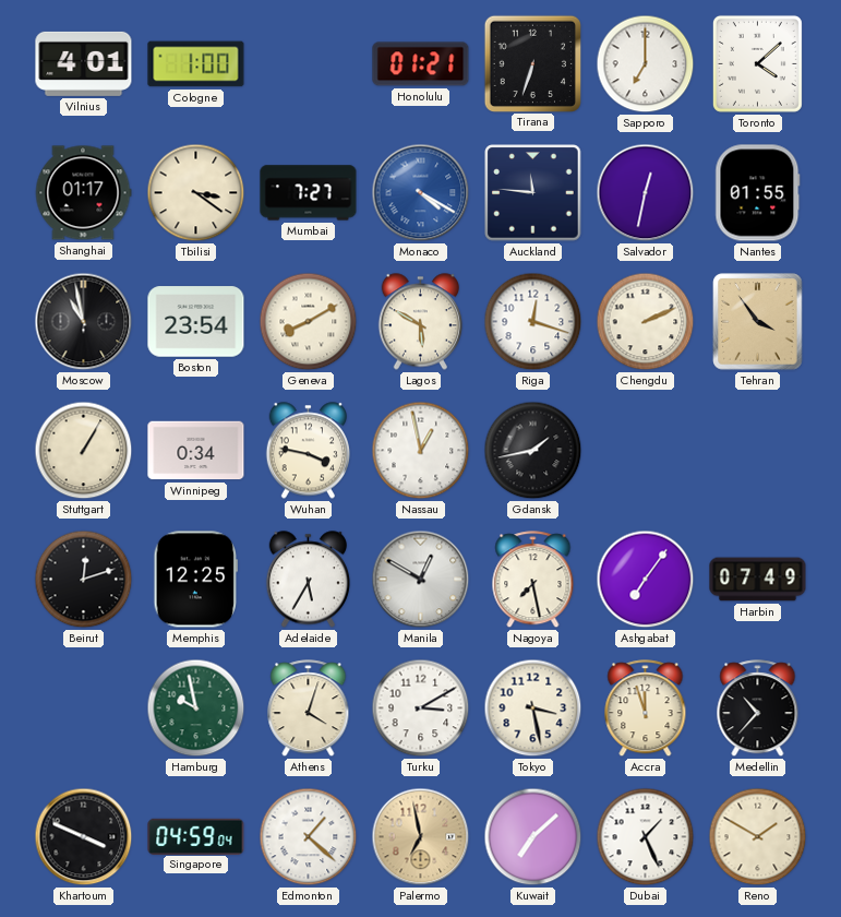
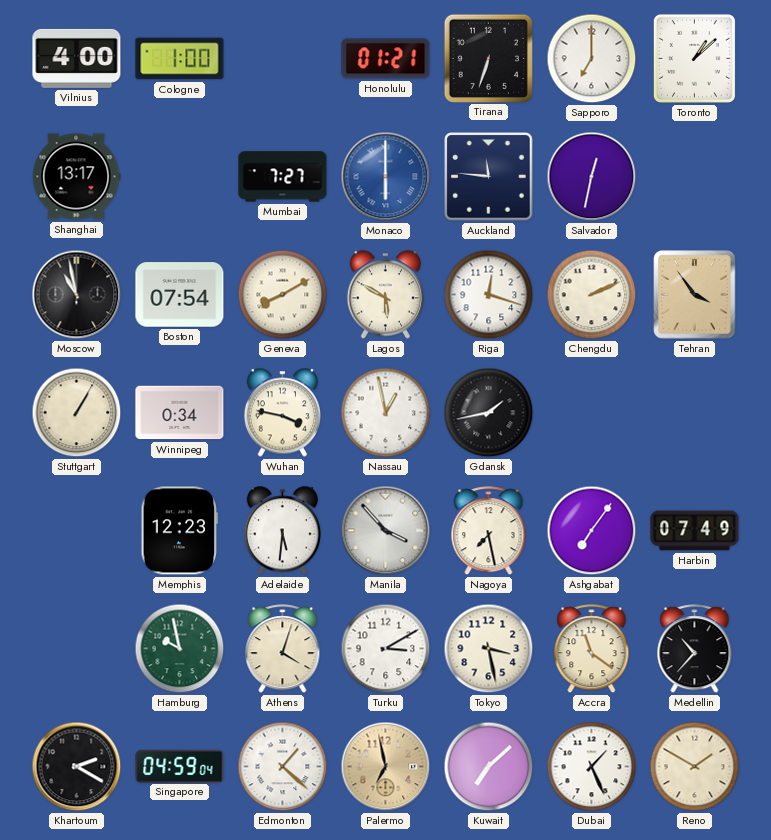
Vilnius: 4:01 -> 4:00 (77, 58)
Toronto: 4:08 -> 1:08 (694, 58)
Shanghai: 01:17 -> 13:17 (76, 177)
Tbilisi: 3:21 -> none (196, 193)
Monaco: 4:20 -> 6:00 (386, 177)
Nantes: 01:55 -> none (758, 193)
Boston: 23:54 -> 07:54 (180, 295)
Beirut: 12:12 -> none (84, 580)
Memphis: 12:25 -> 12:23 (180, 531)
Adelaide: 5:35 -> 5:31 (282, 531)
Manila: 12:50 -> 3:53 (386, 531)
Accra: 11:57 -> 11:21 (592, 649)
Khartoum: 3:49 -> 2:20 (77, 767)
